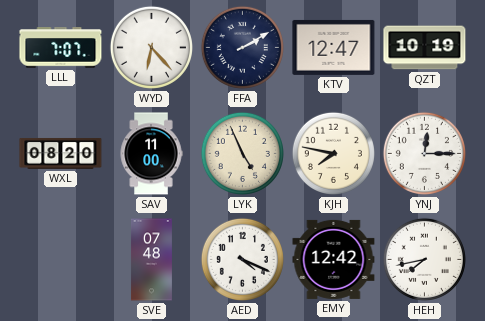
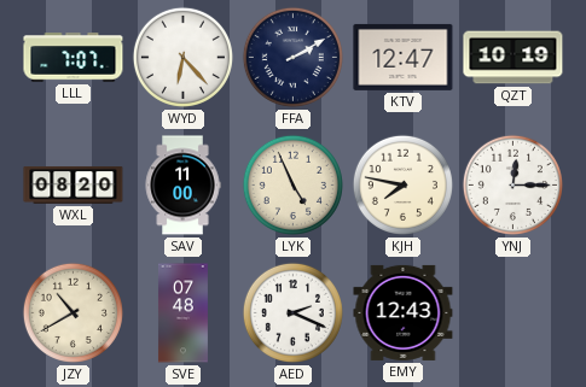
JZY: none -> 10:40 (72, 312)
AED: 4:19 -> 2:19 (292, 312)
EMY: 12:42 -> 12:43 (404, 312)
HEH: 7:43 -> none (424, 259)
